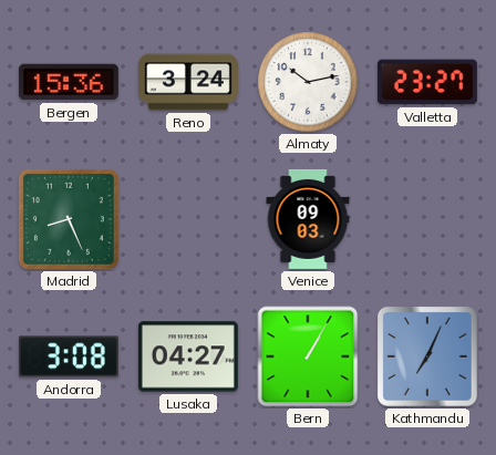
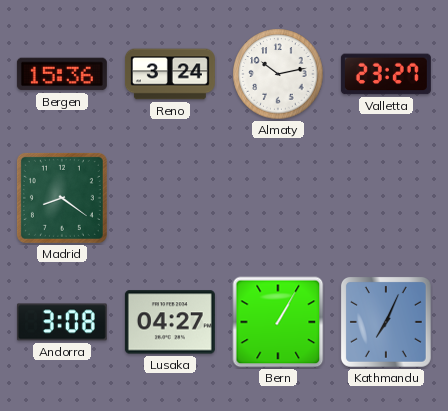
Madrid: 8:26 -> 8:21 (62, 198)
Venice: 09:03 -> none (308, 219)
